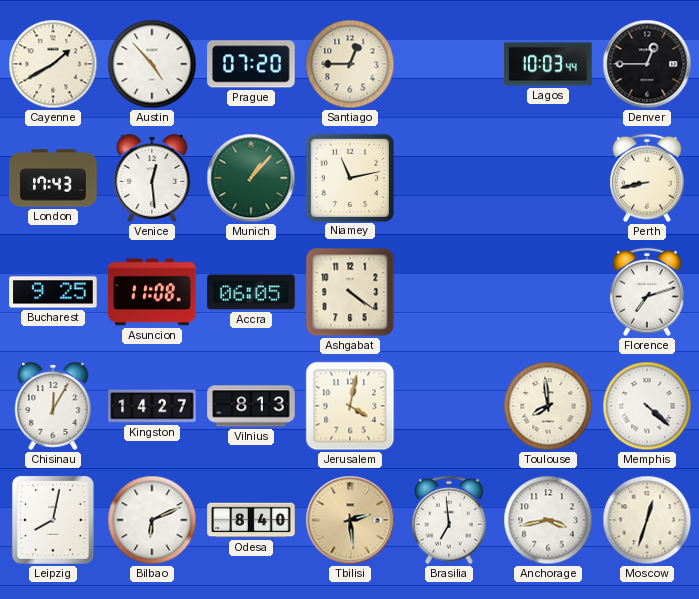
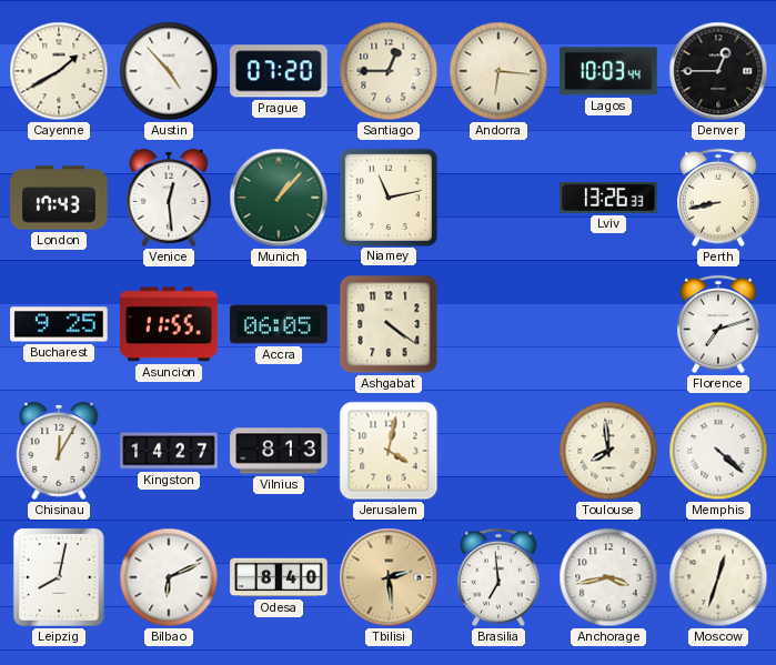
Andorra: none -> 6:16 (498, 71)
Lviv: none -> 13:26 (608, 198)
Asuncion: 11:08 -> 11:55 (169, 324)
